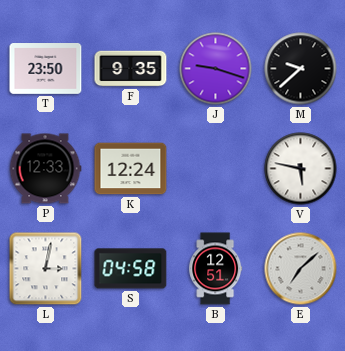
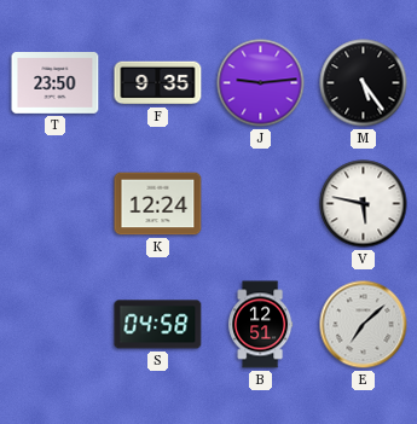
J: 9:18 -> 9:14 (261, 83)
M: 9:38 -> 5:24 (364, 83)
P: 12:33 -> none (45, 169)
L: 3:02 -> none (46, 269)
